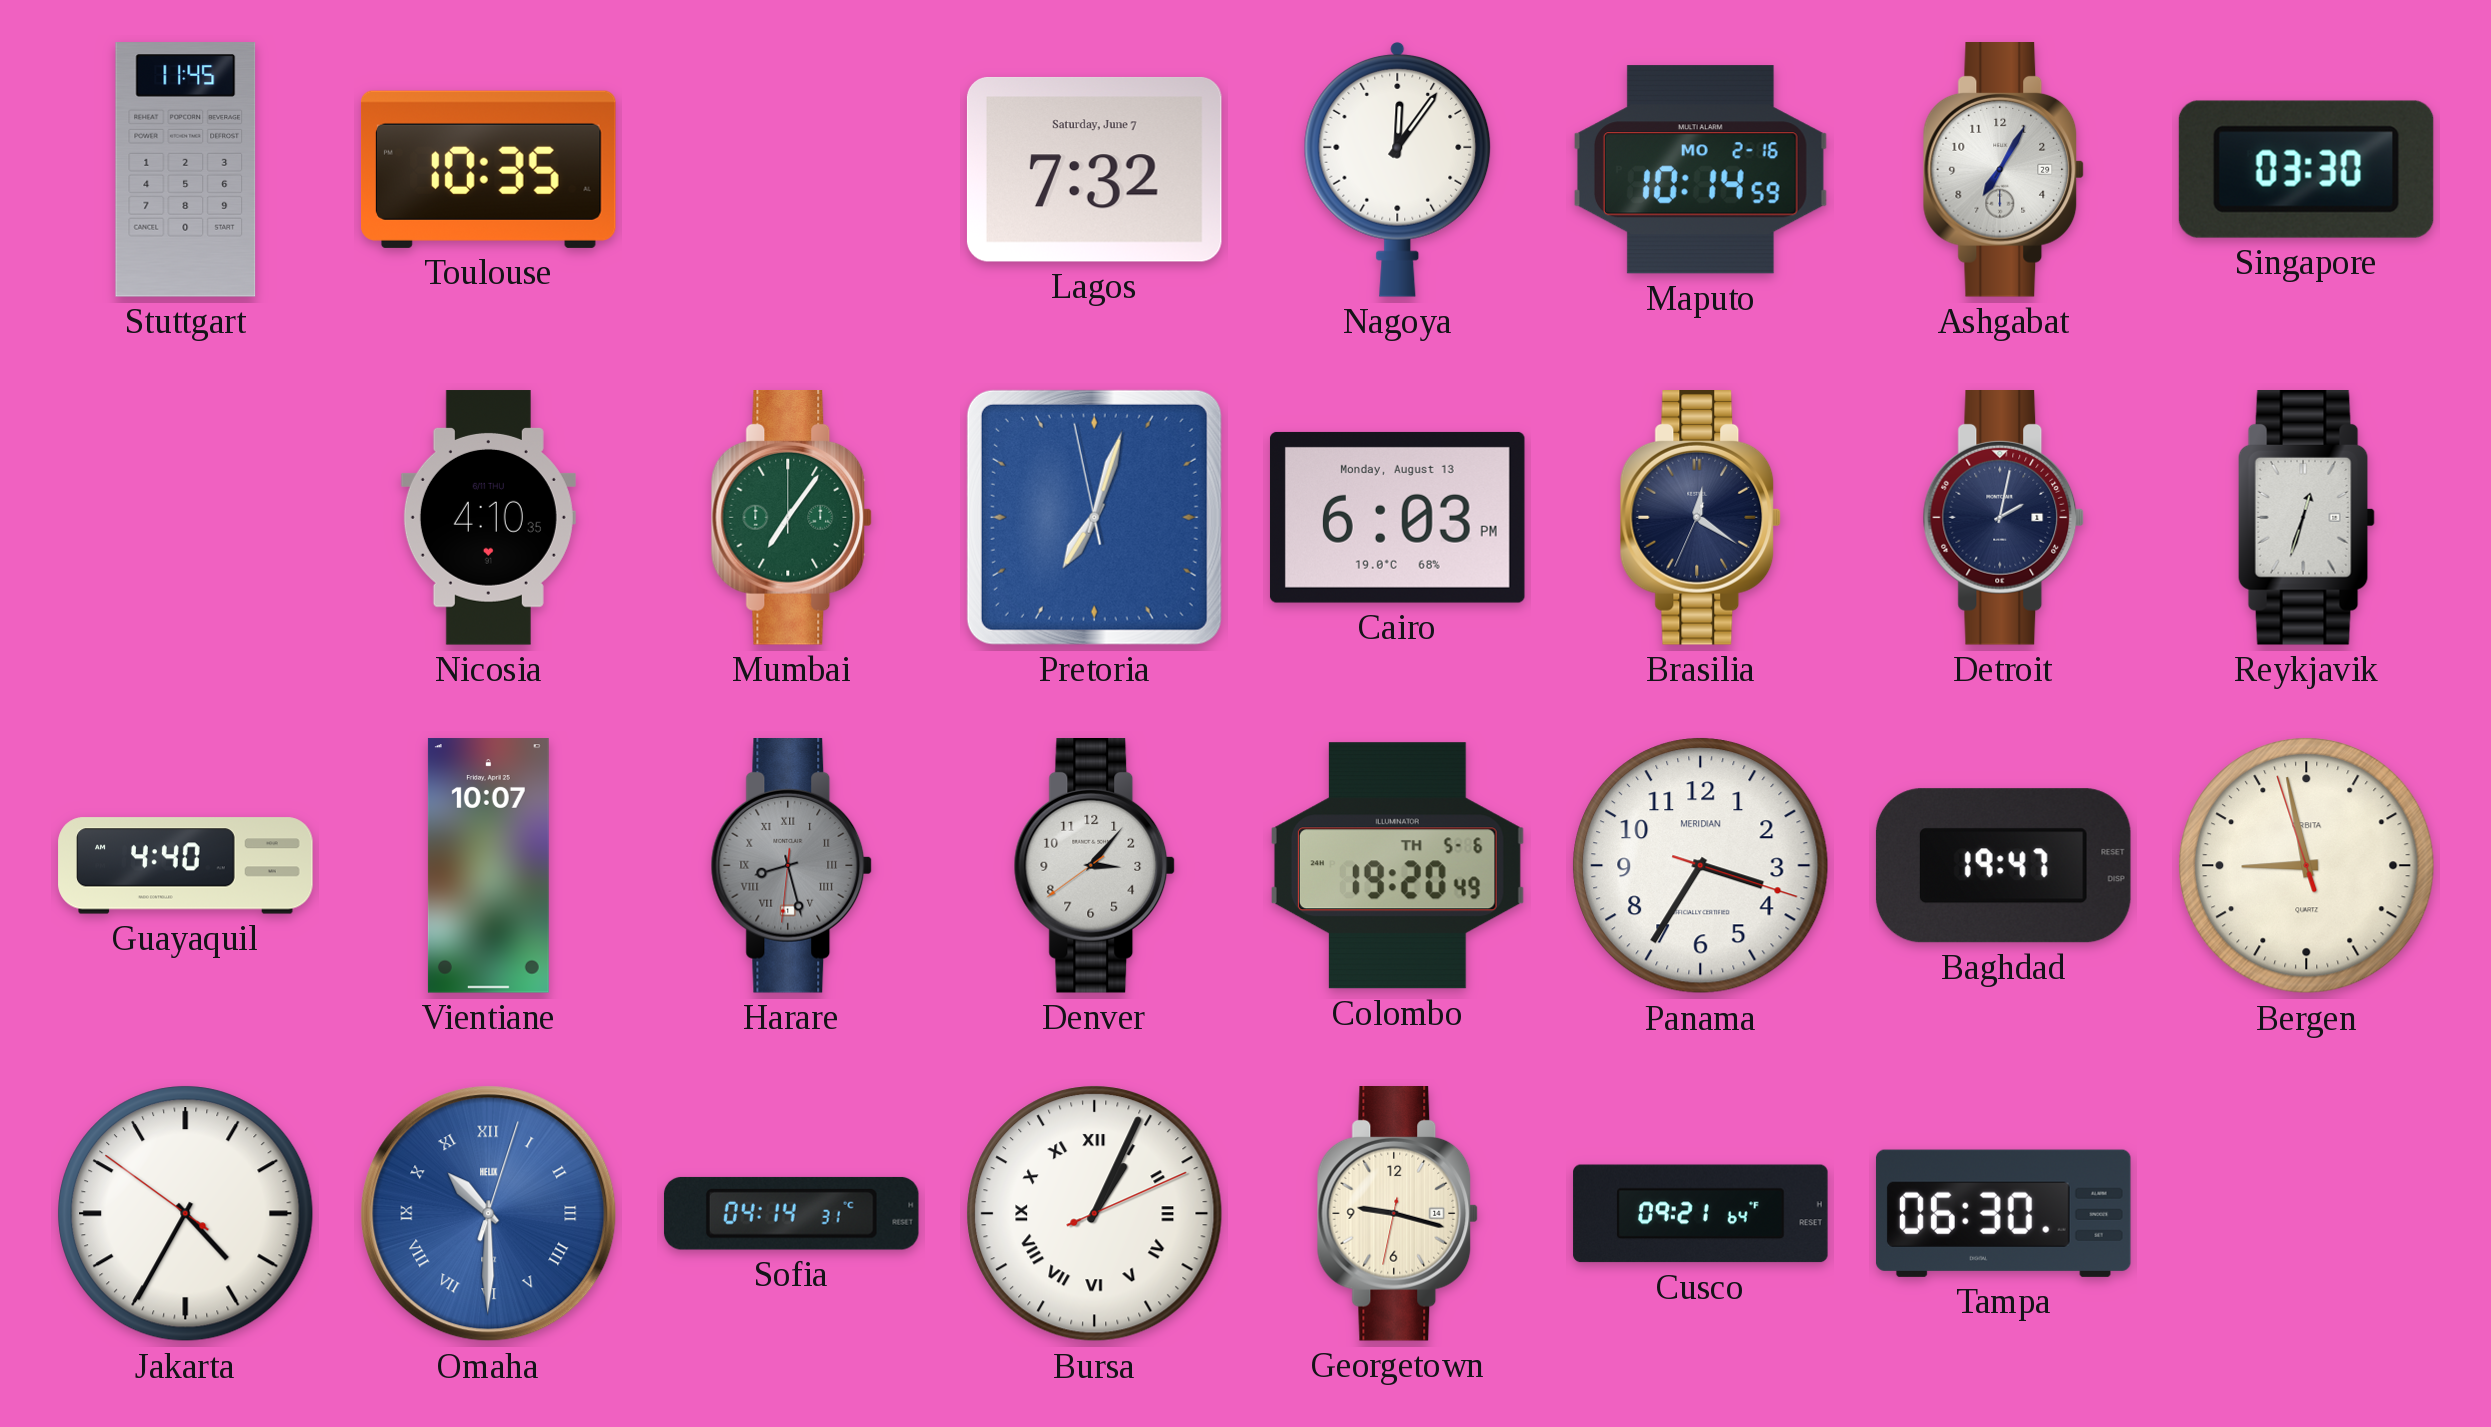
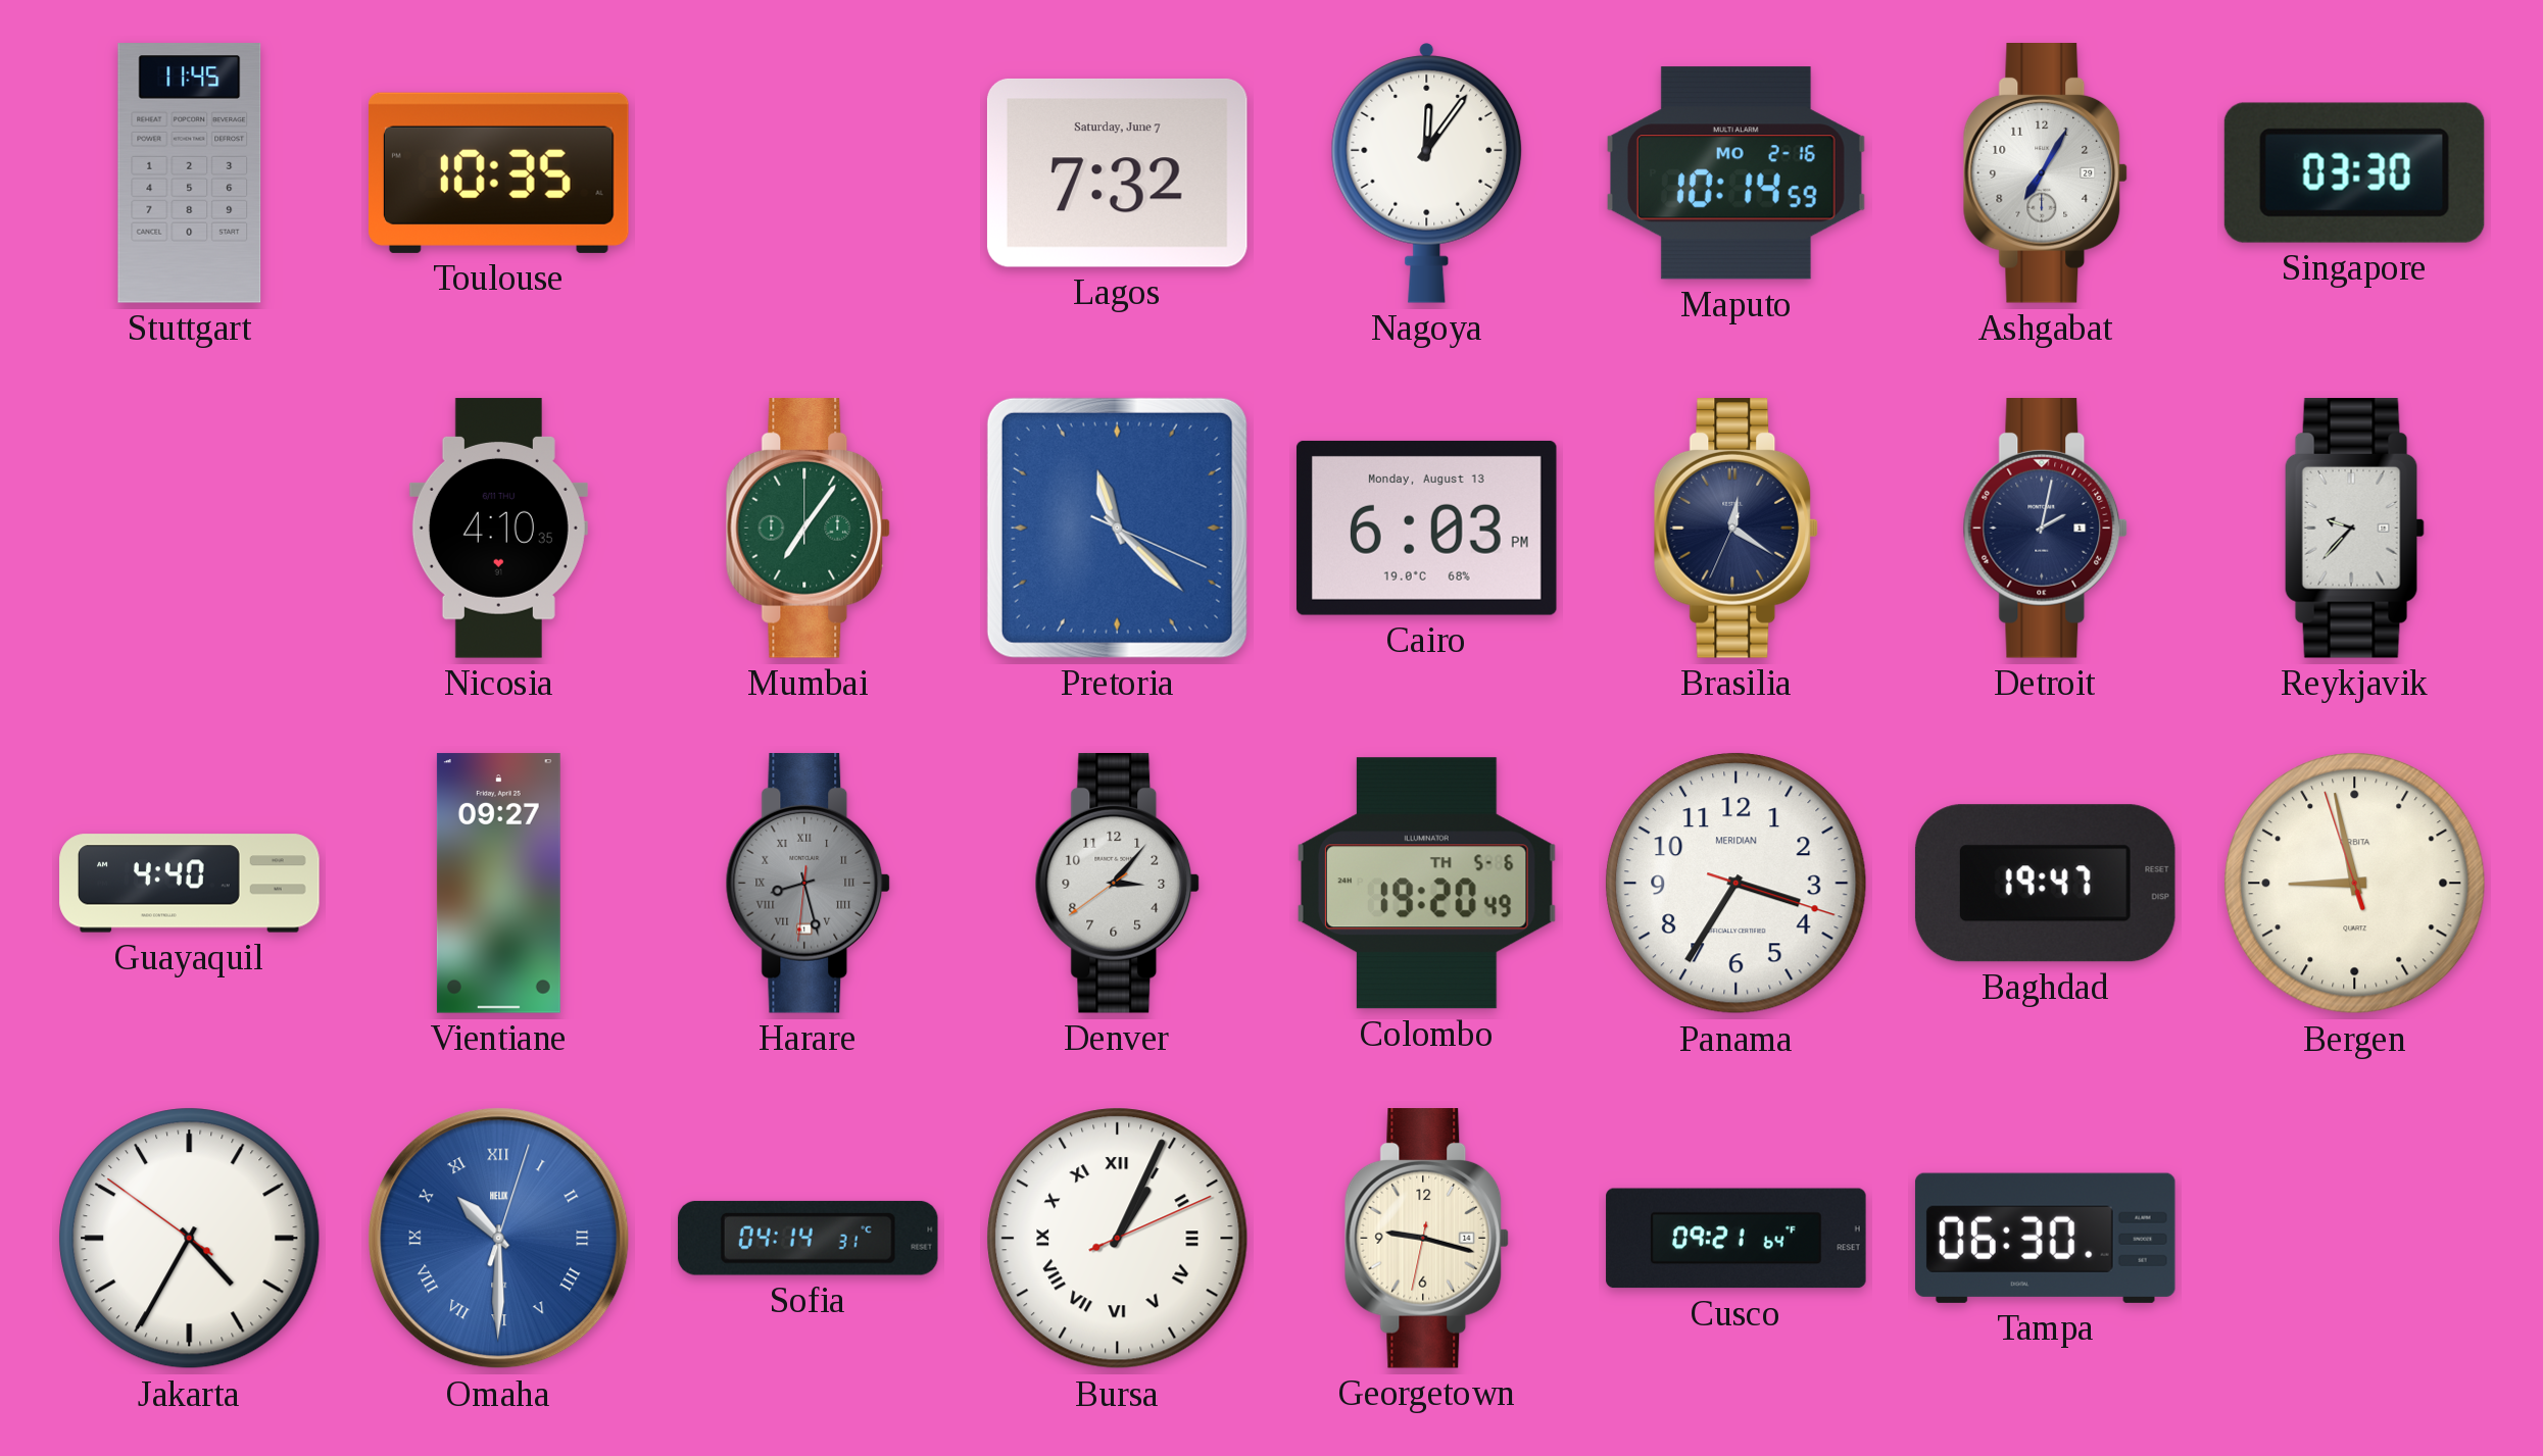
Pretoria: 7:02 -> 11:22 (1117, 528)
Reykjavik: 12:33 -> 9:37 (2354, 529)
Vientiane: 10:07 -> 09:27 (498, 884)
